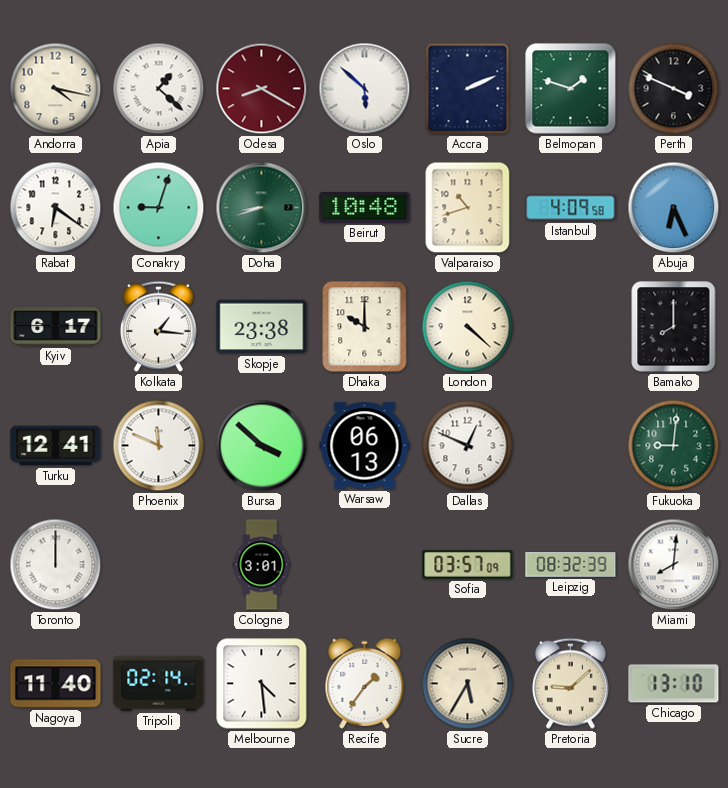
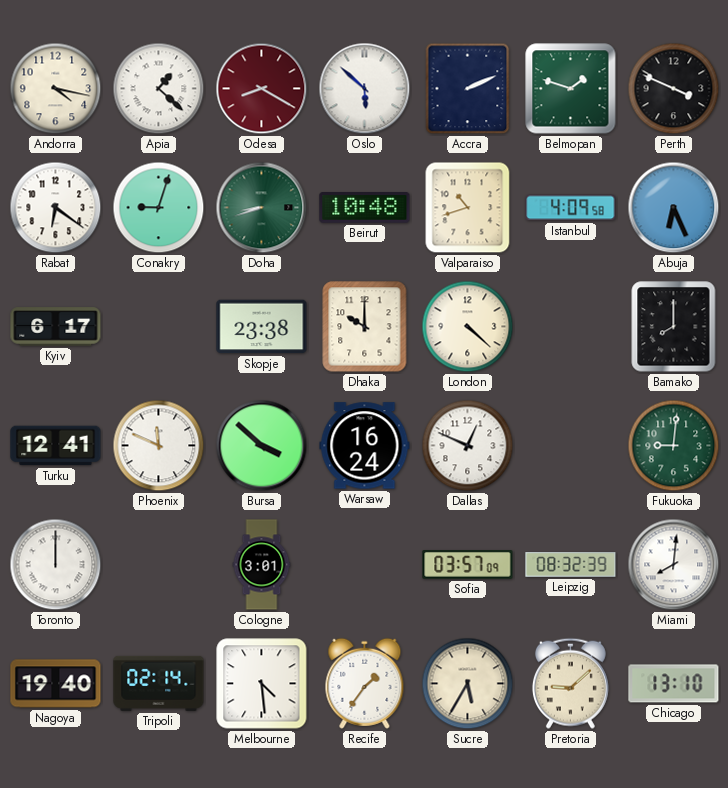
Kolkata: 1:16 -> none (158, 326)
Warsaw: 06:13 -> 16:24 (365, 446)
Nagoya: 11:40 -> 19:40 (56, 684)
